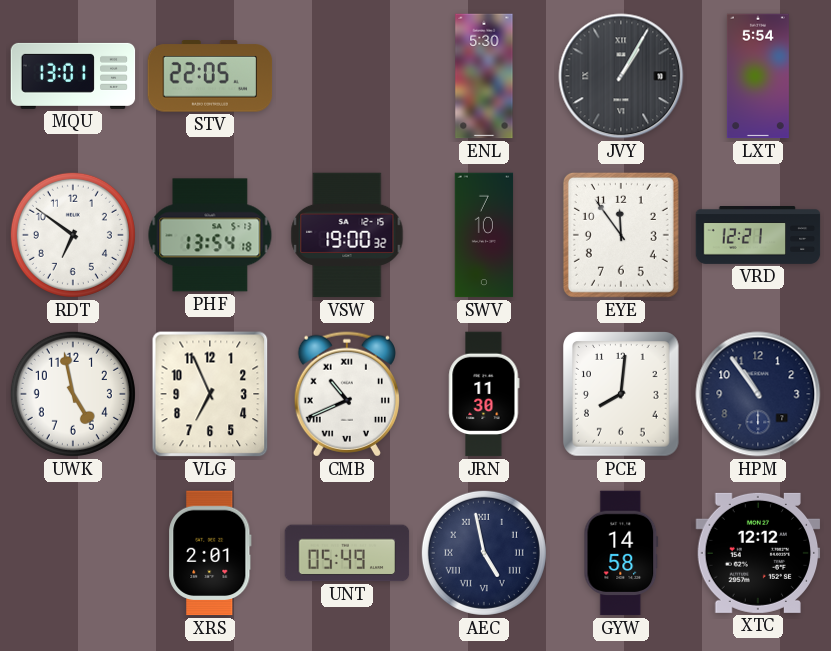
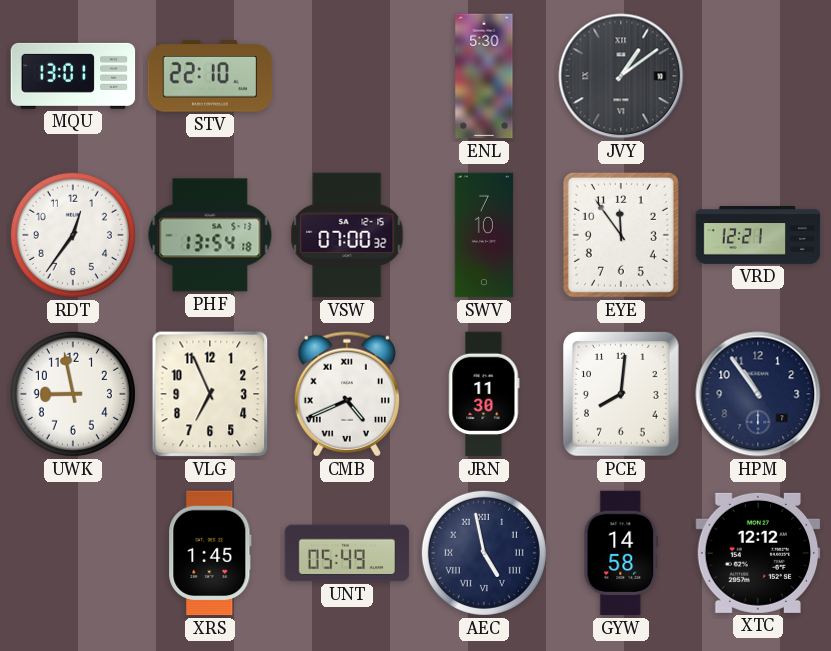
STV: 22:05 -> 22:10 (210, 76)
JVY: 1:05 -> 1:09 (621, 76)
LXT: 5:54 -> none (758, 76)
RDT: 6:51 -> 12:36 (73, 235)
VSW: 19:00 -> 07:00 (347, 235)
UWK: 4:58 -> 8:58 (73, 394)
CMB: 10:41 -> 4:41 (347, 394)
XRS: 2:01 -> 1:45 (210, 553)
